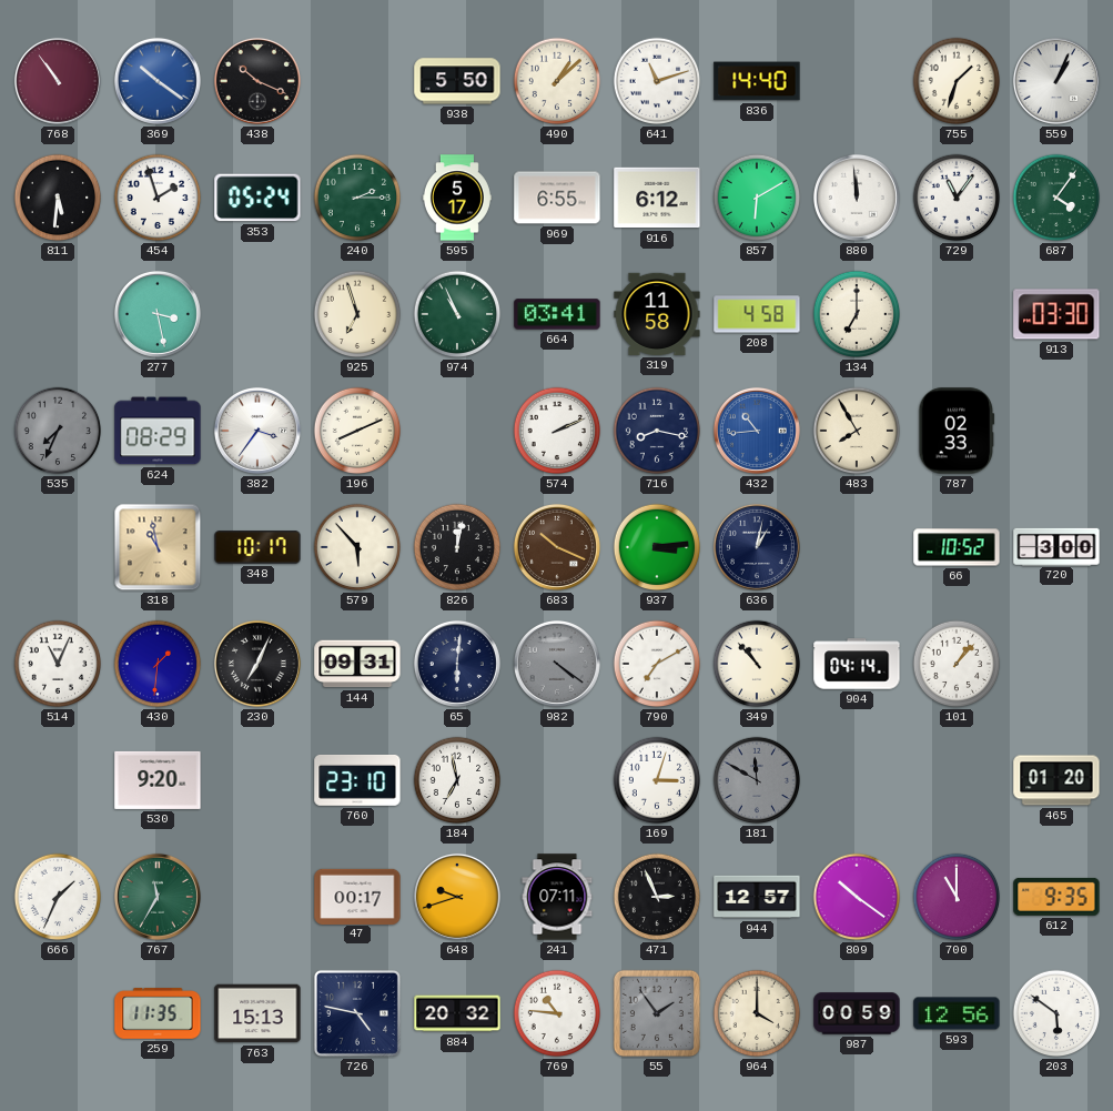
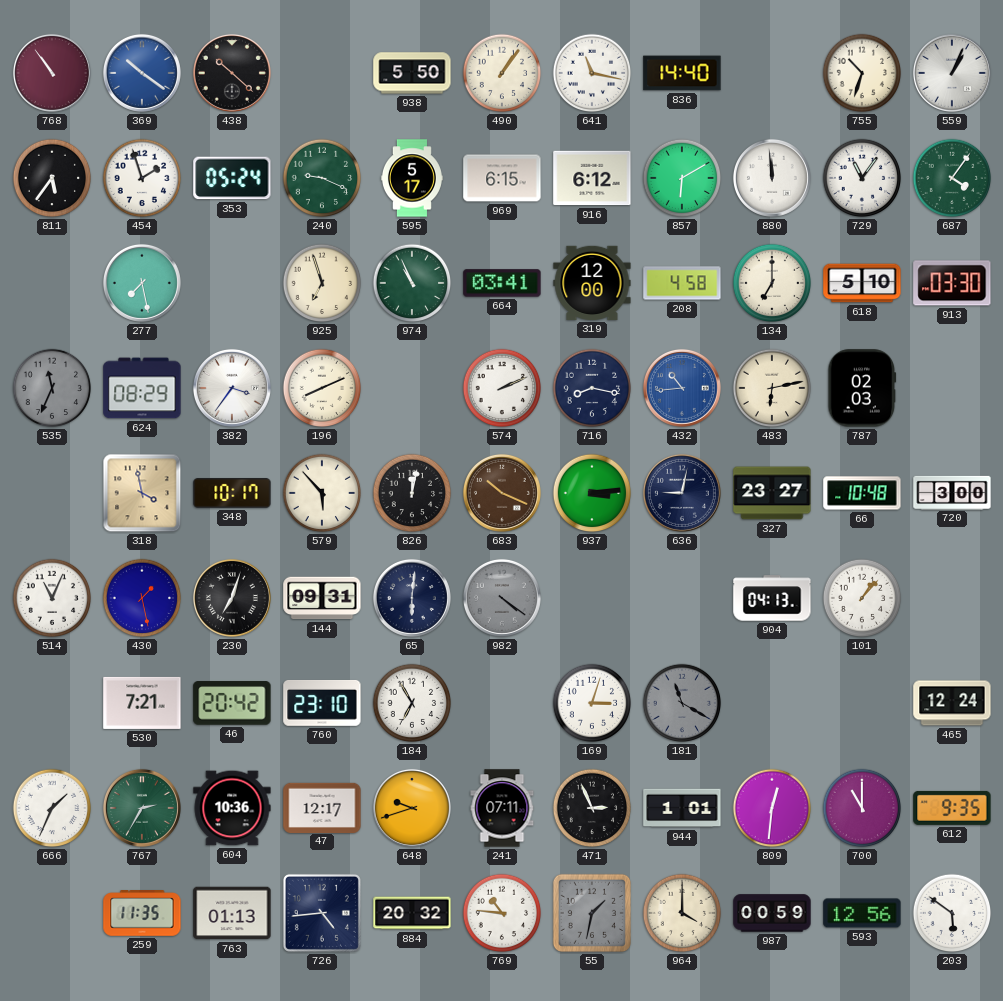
438: 10:19 -> 10:22 (232, 73)
490: 1:08 -> 1:06 (502, 73)
641: 11:12 -> 11:17 (592, 73)
755: 1:33 -> 10:33 (862, 73)
811: 5:31 -> 5:36 (52, 178)
240: 2:15 -> 9:19 (322, 178)
969: 6:55 -> 6:15 (502, 178)
277: 3:28 -> 7:28 (142, 283)
319: 11:58 -> 12:00 (592, 283)
618: none -> 5:10 (862, 283)
535: 7:34 -> 11:34 (52, 388)
483: 7:55 -> 6:13 (772, 388)
787: 02:33 -> 02:03 (862, 388)
318: 10:58 -> 3:58 (142, 493)
636: 1:02 -> 9:02 (682, 493)
327: none -> 23:27 (772, 493)
66: 10:52 -> 10:48 (862, 493)
430: 1:31 -> 1:28 (142, 598)
230: 7:04 -> 7:03 (232, 598)
790: 7:10 -> none (657, 664)
349: 10:53 -> none (757, 664)
904: 04:14 -> 04:13 (772, 598)
530: 9:20 -> 7:21 (142, 703)
46: none -> 20:42 (232, 703)
184: 6:58 -> 6:55 (412, 703)
181: 11:50 -> 11:20 (682, 703)
465: 01:20 -> 12:24 (952, 703)
767: 11:35 -> 2:35 (142, 808)
604: none -> 10:36 (232, 808)
47: 00:17 -> 12:17 (322, 807)
944: 12:57 -> 1:01 (682, 808)
809: 10:21 -> 12:31 (772, 808)
763: 15:13 -> 01:13 (232, 913)
726: 4:47 -> 4:44 (322, 913)
55: 1:54 -> 1:32 (592, 913)
